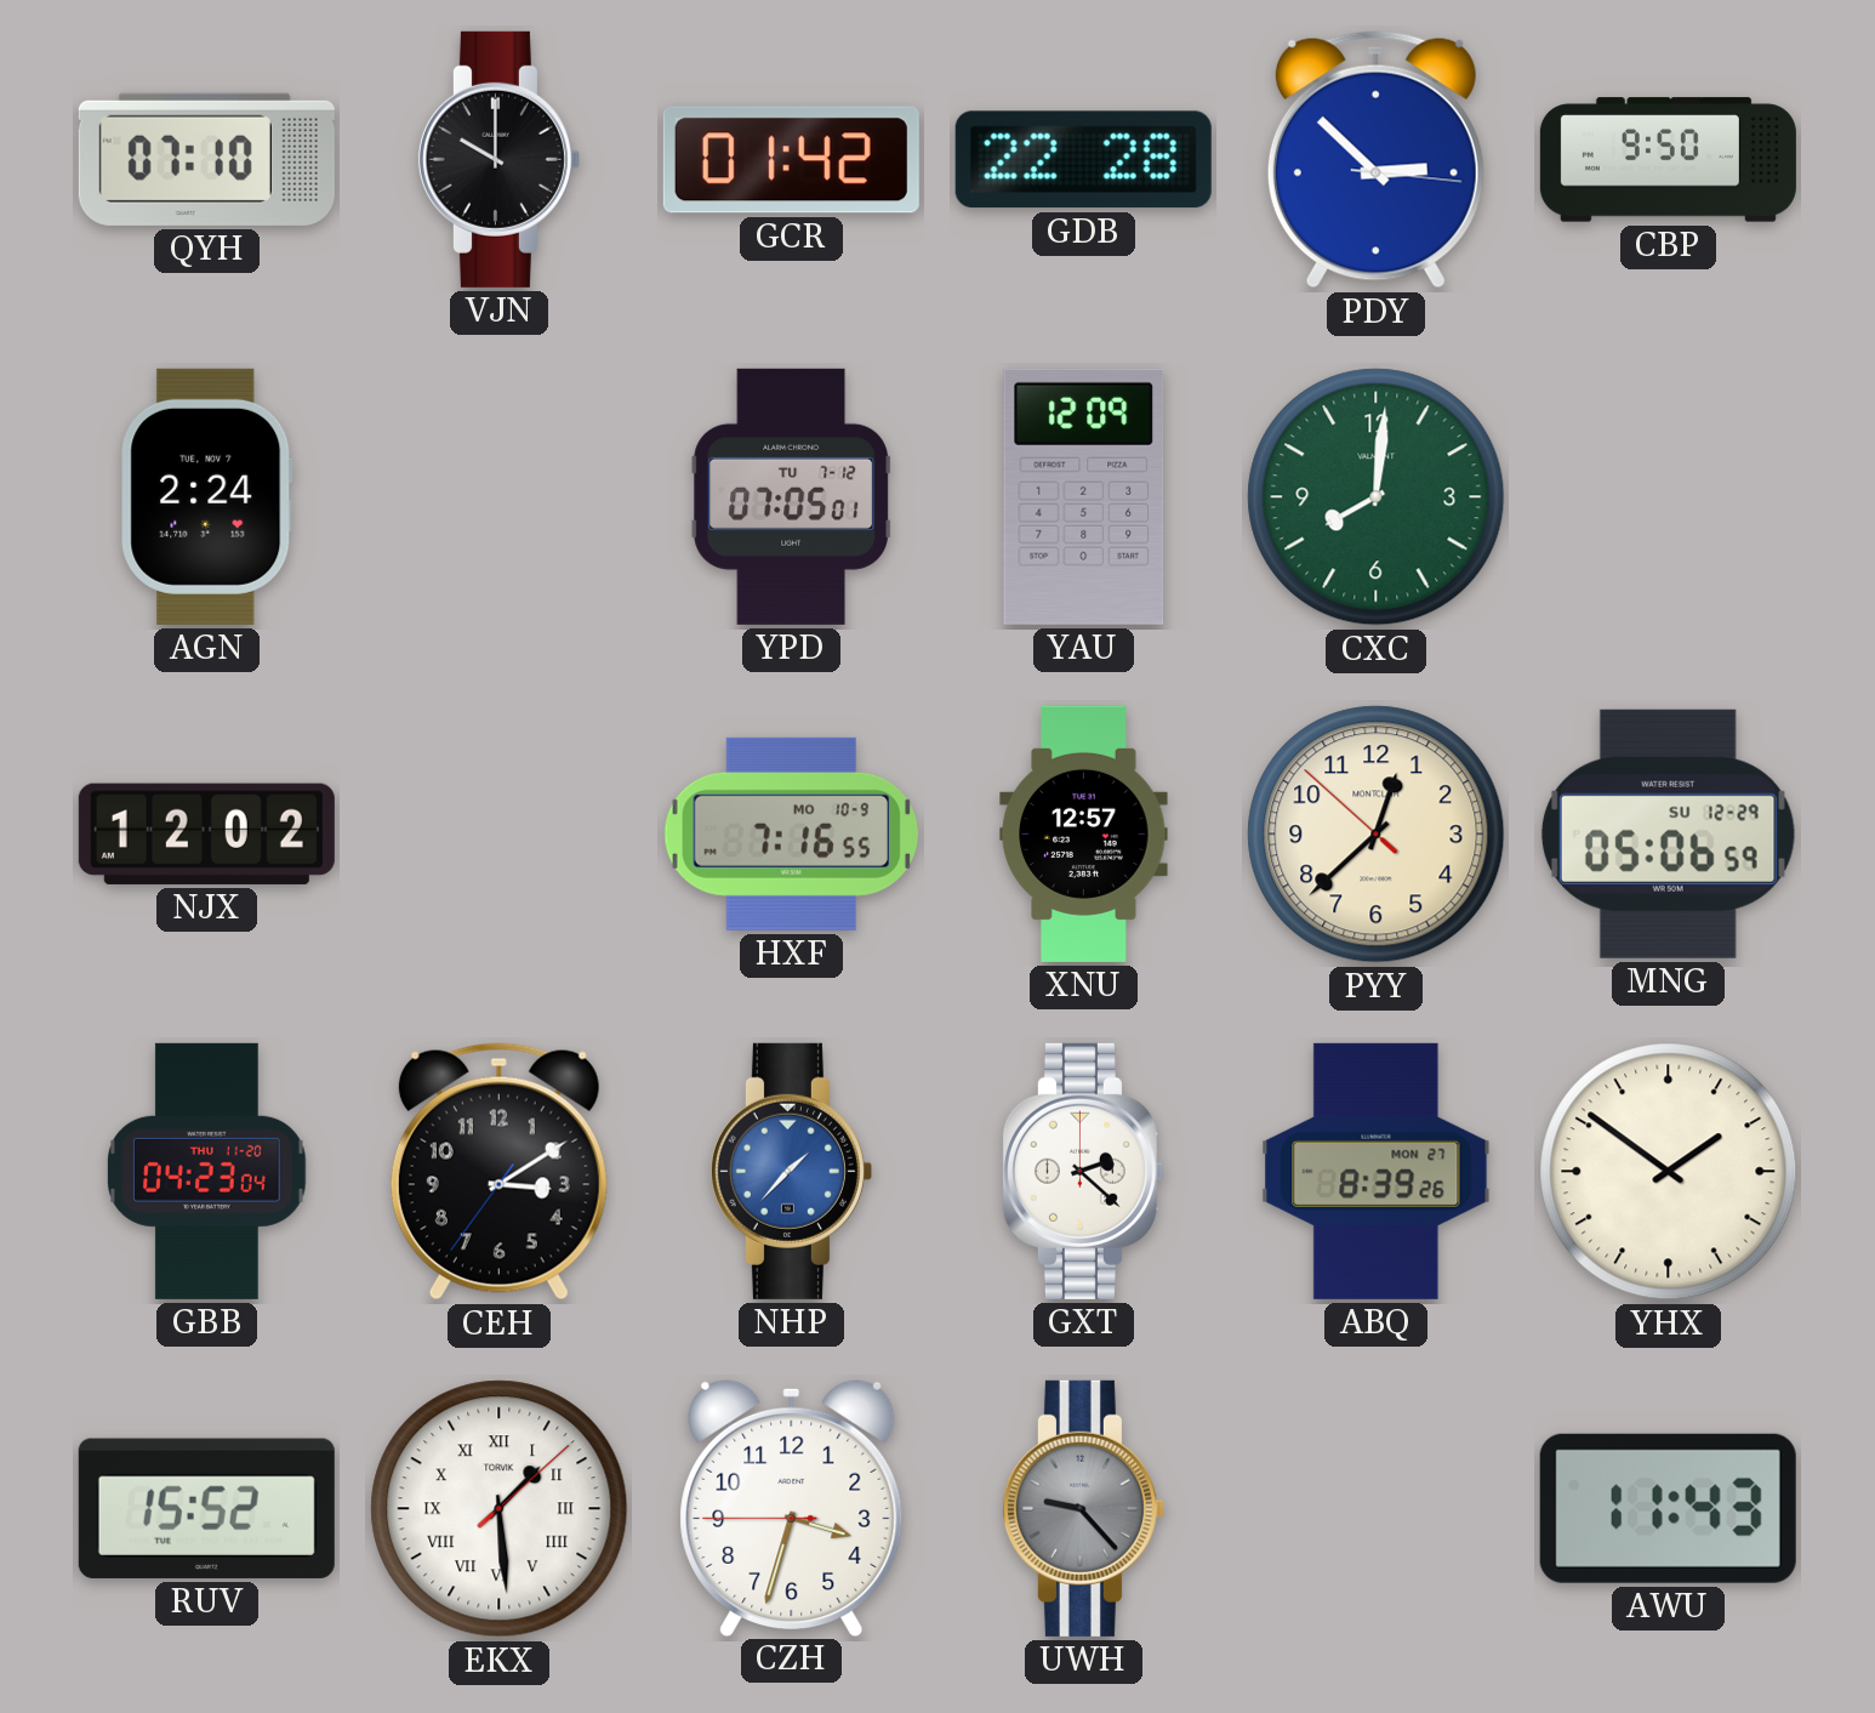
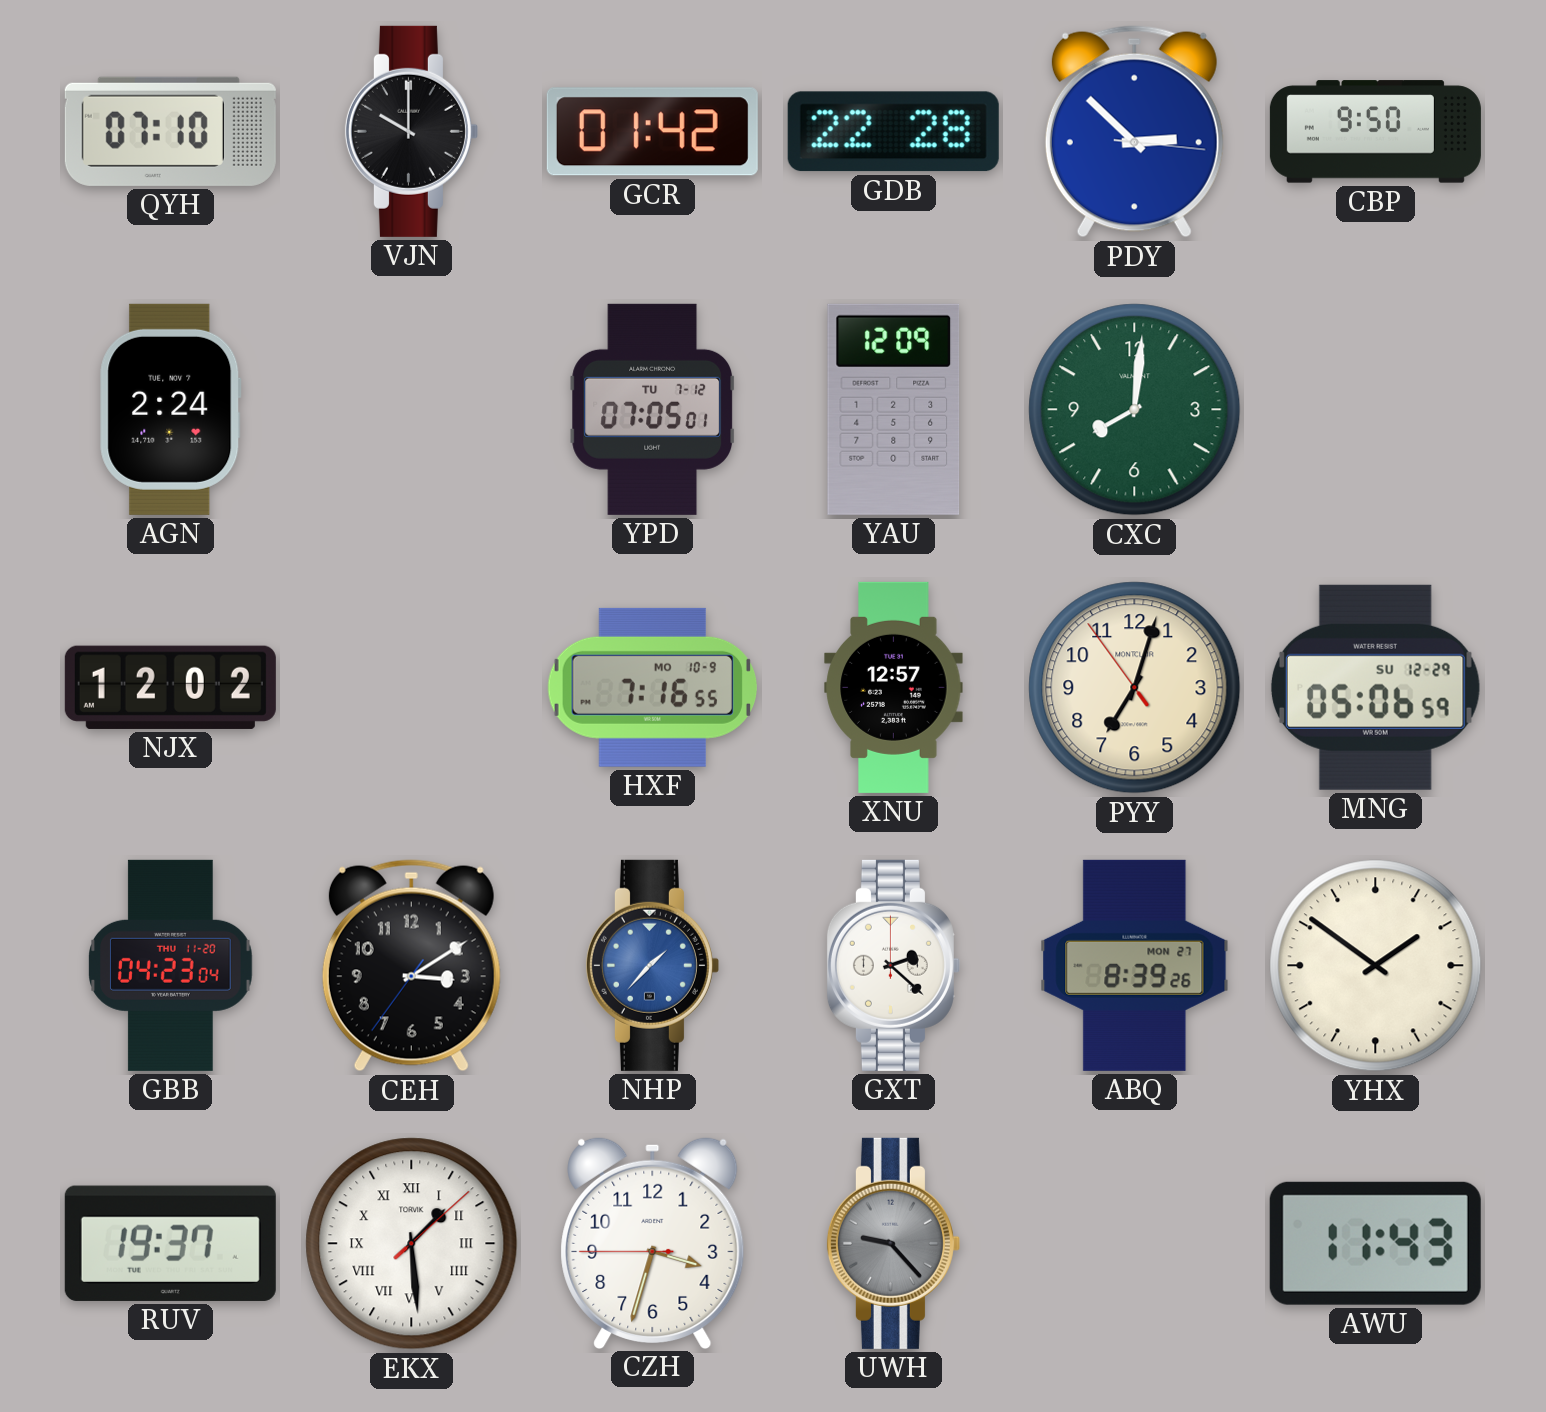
PYY: 12:37 -> 7:02 (1135, 688)
RUV: 15:52 -> 19:37 (170, 1243)
